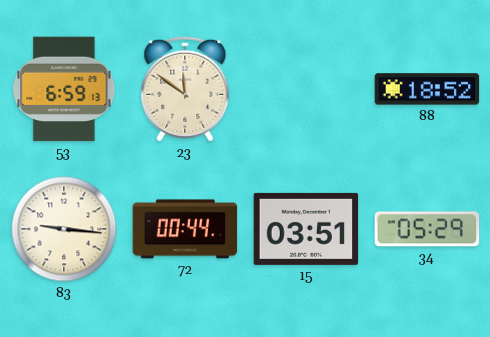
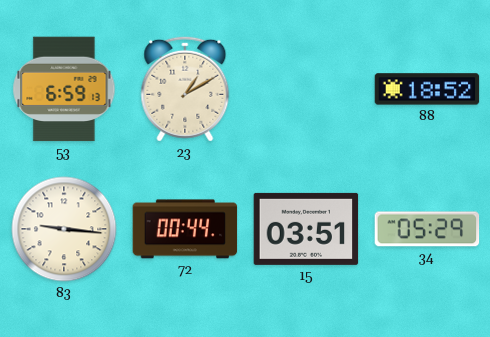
23: 11:51 -> 1:10 (185, 89)
